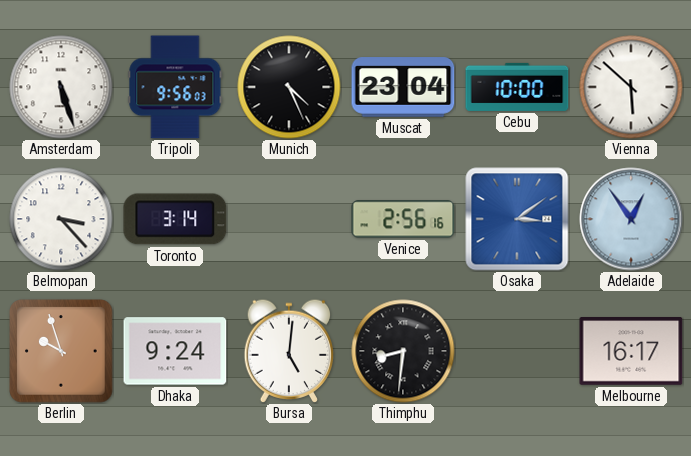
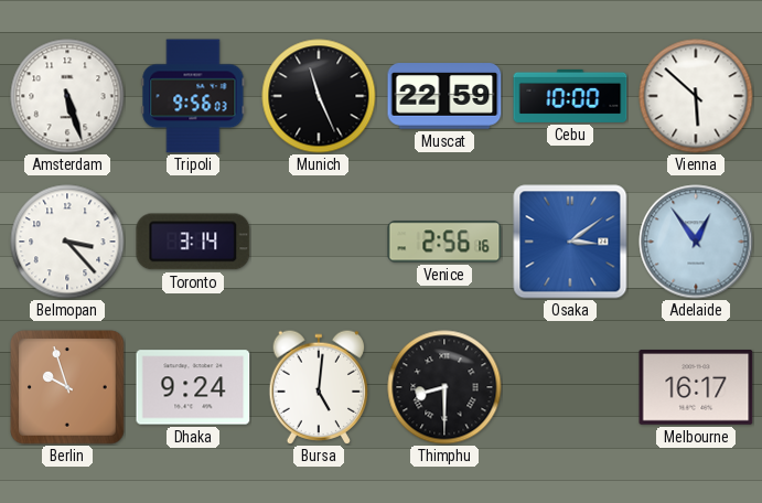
Munich: 4:26 -> 11:26 (319, 96)
Muscat: 23:04 -> 22:59 (444, 96)
Thimphu: 8:31 -> 8:30 (444, 387)
